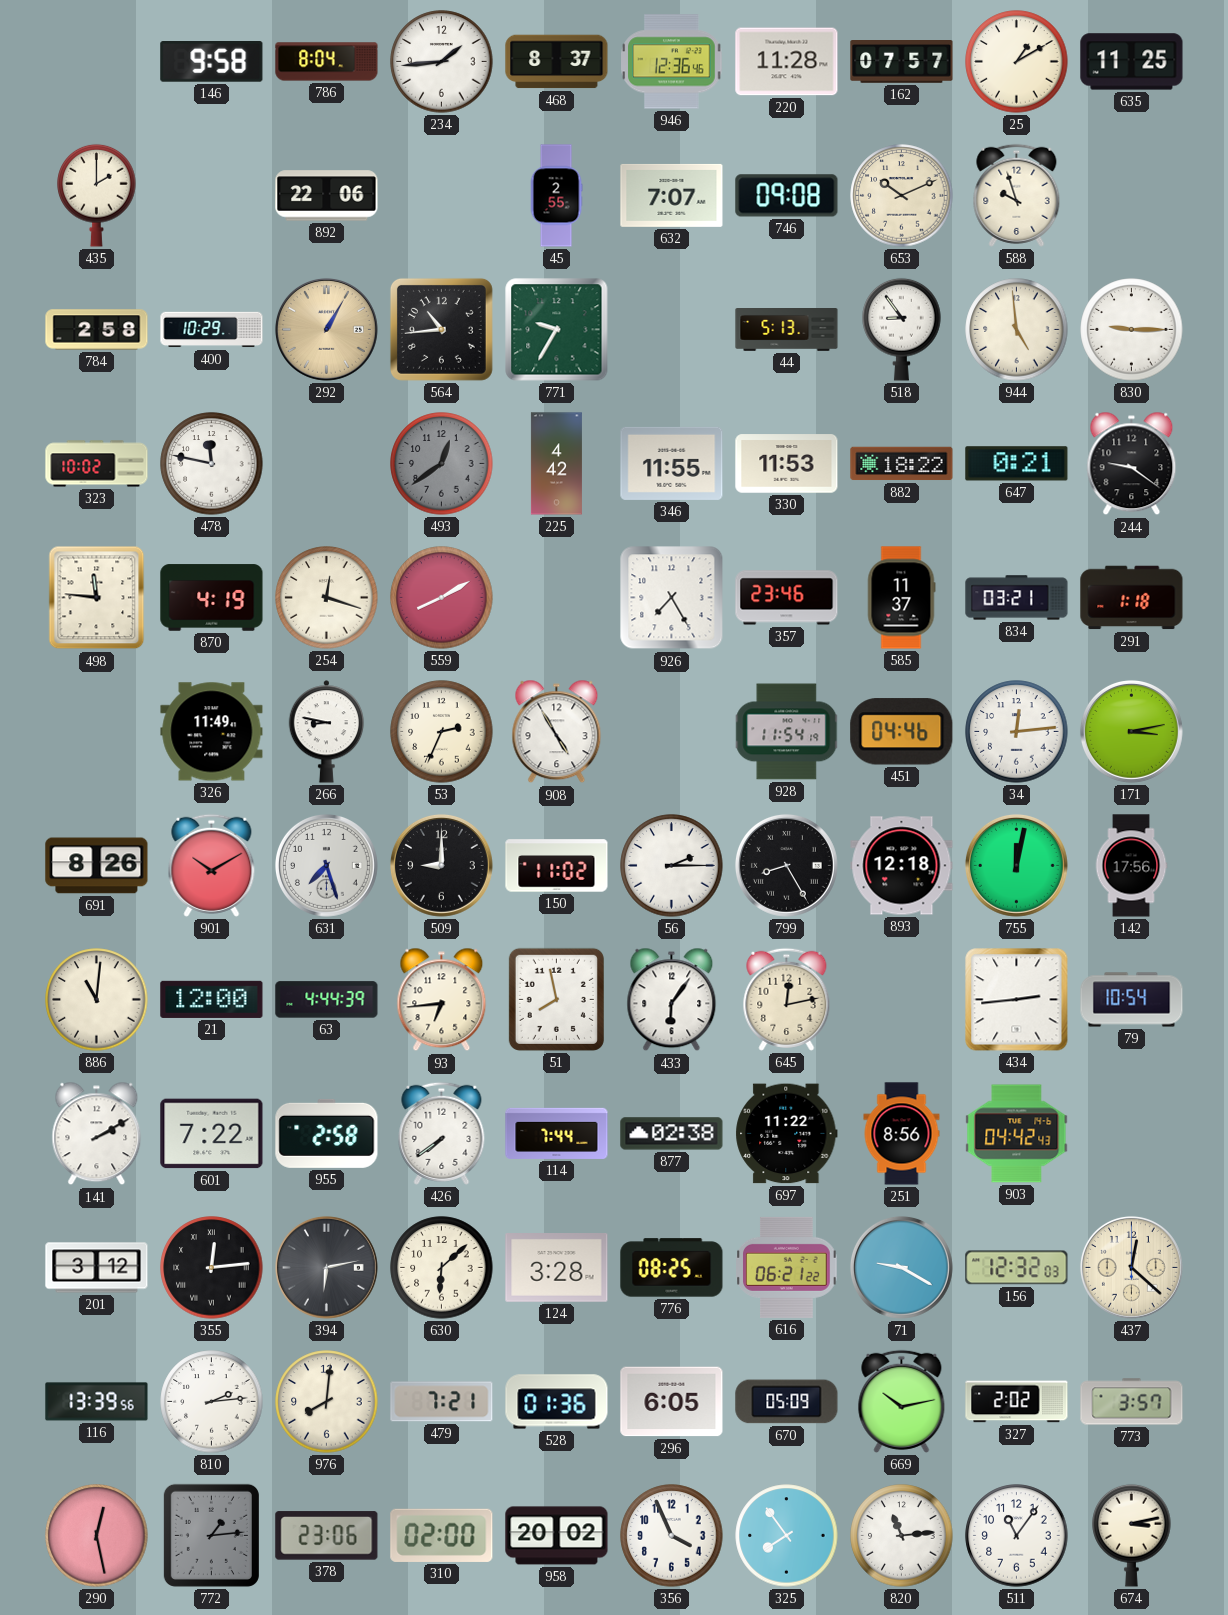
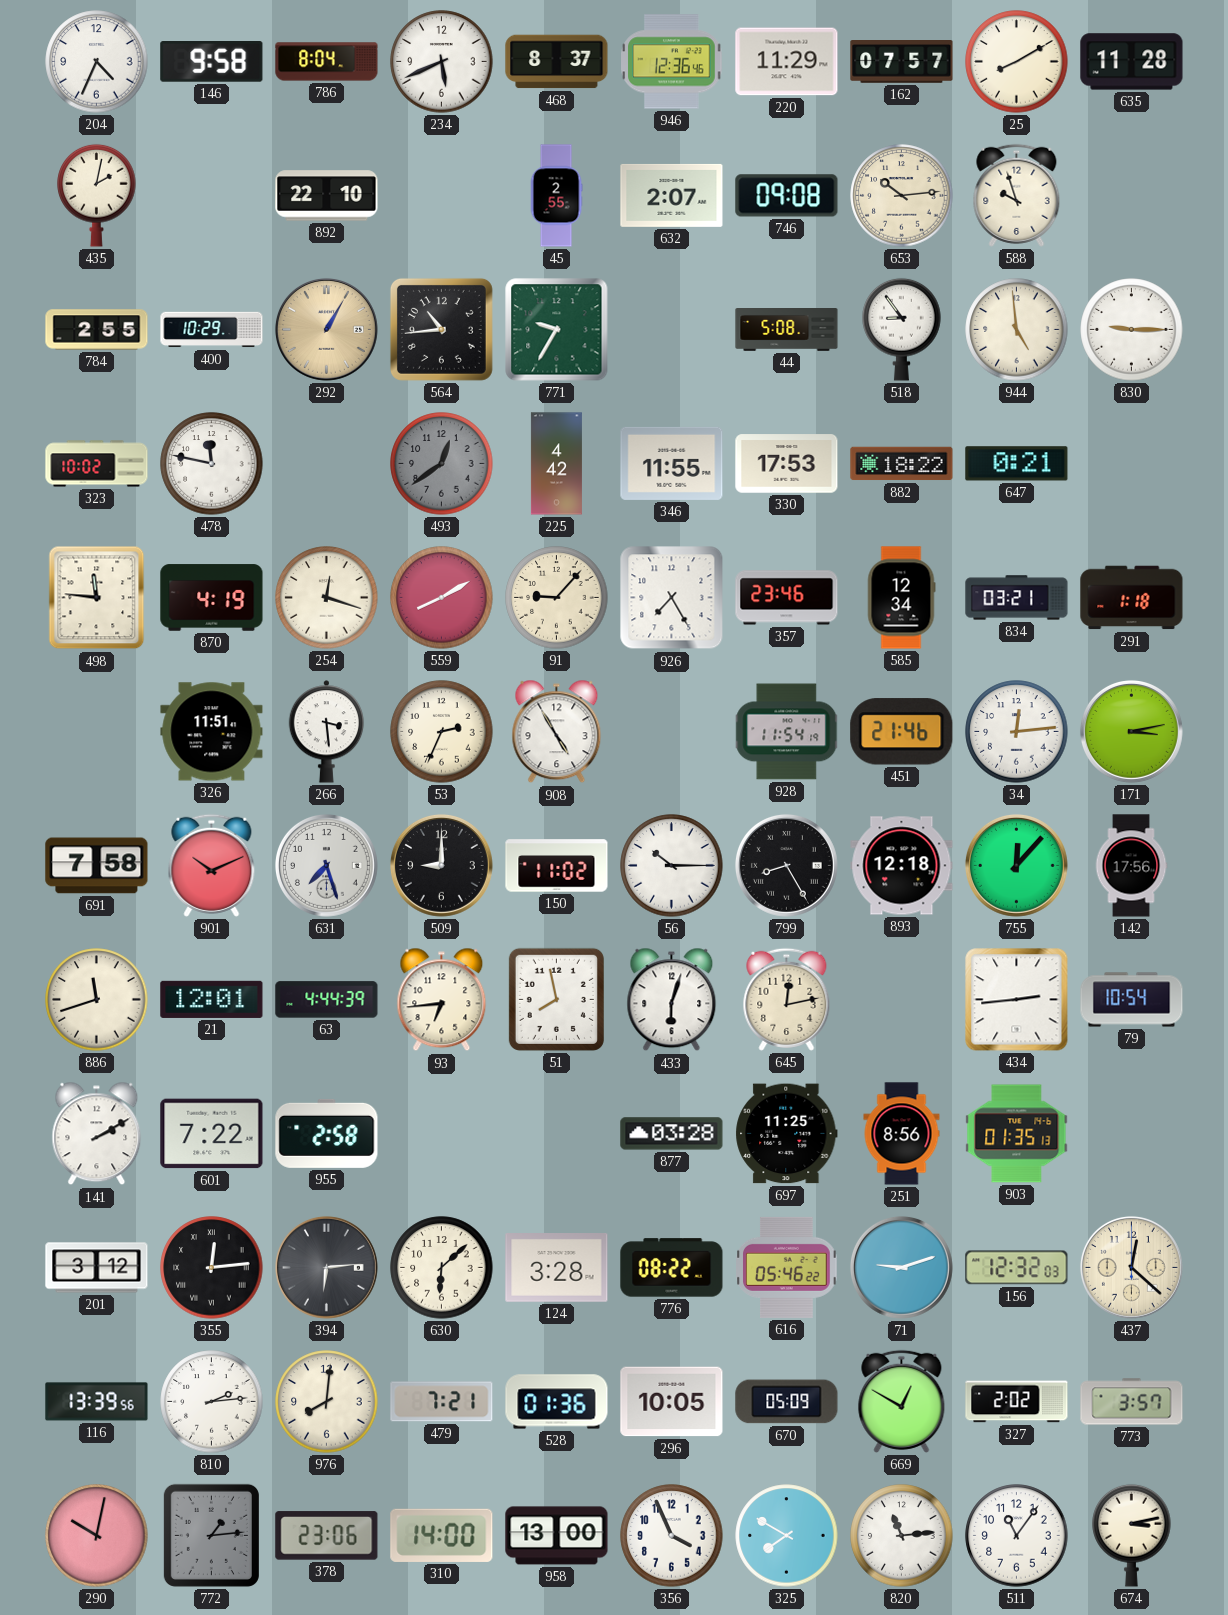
204: none -> 4:34 (97, 62)
234: 1:44 -> 5:41 (442, 62)
220: 11:28 -> 11:29 (787, 62)
25: 1:10 -> 8:10 (1017, 62)
635: 11:25 -> 11:28 (1132, 62)
435: 2:00 -> 2:02 (97, 195)
892: 22:06 -> 22:10 (327, 196)
632: 7:07 -> 2:07 (672, 195)
653: 10:11 -> 10:14 (902, 196)
784: 2:58 -> 2:55 (97, 330)
44: 5:13 -> 5:08 (787, 330)
330: 11:53 -> 17:53 (787, 464)
244: 9:21 -> none (1132, 464)
91: none -> 9:07 (557, 598)
585: 11:37 -> 12:34 (901, 598)
326: 11:49 -> 11:51 (212, 732)
266: 8:47 -> 3:29 (327, 732)
451: 04:46 -> 21:46 (902, 732)
691: 8:26 -> 7:58 (97, 866)
901: 10:10 -> 10:11 (212, 865)
56: 2:15 -> 10:15 (672, 866)
755: 12:02 -> 12:07 (1016, 865)
886: 11:01 -> 11:42 (97, 1000)
21: 12:00 -> 12:01 (212, 999)
433: 6:06 -> 6:03 (672, 1000)
426: 7:39 -> none (442, 1133)
114: 7:44 -> none (557, 1133)
877: 02:38 -> 03:28 (672, 1134)
697: 11:22 -> 11:25 (787, 1134)
903: 04:42 -> 01:35 (1017, 1134)
394: 6:13 -> 6:14 (326, 1267)
776: 08:25 -> 08:22 (672, 1268)
616: 06:21 -> 05:46 (787, 1267)
71: 9:20 -> 9:12 (901, 1267)
296: 6:05 -> 10:05 (672, 1402)
669: 10:13 -> 12:50 (902, 1401)
290: 12:28 -> 10:02 (97, 1536)
310: 02:00 -> 14:00 (442, 1535)
958: 20:02 -> 13:00 (557, 1536)
325: 7:54 -> 7:50 (787, 1536)
